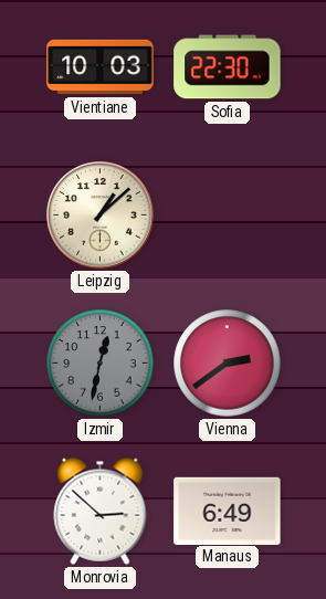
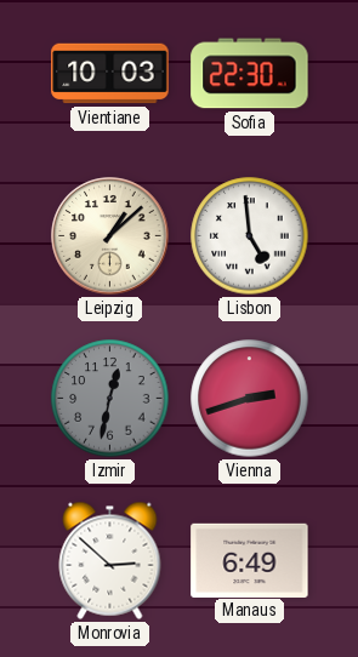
Lisbon: none -> 4:59 (250, 236)
Vienna: 2:39 -> 2:42 (250, 399)
